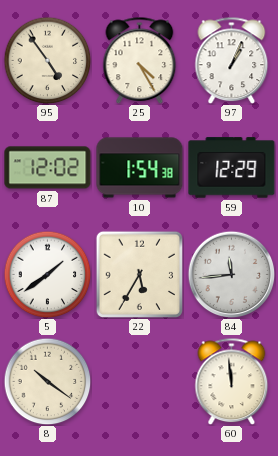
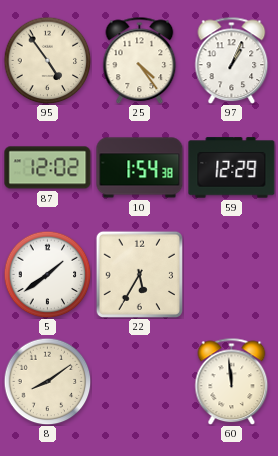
25: 4:25 -> 4:24 (140, 60)
84: 11:44 -> none (231, 274)
8: 10:21 -> 8:09 (47, 381)
